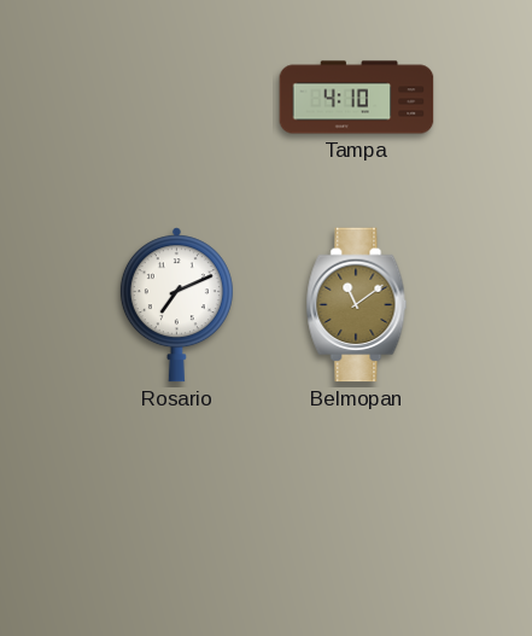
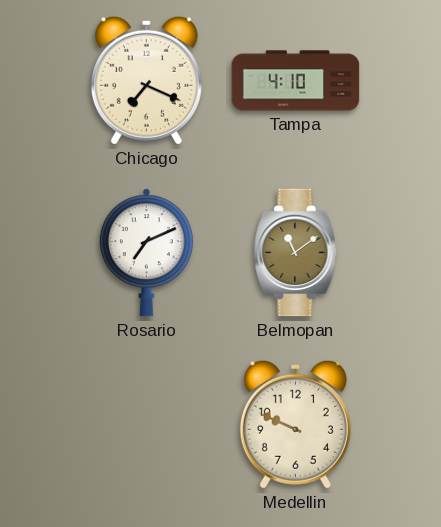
Chicago: none -> 7:19 (146, 80)
Medellin: none -> 9:49 (295, 424)
